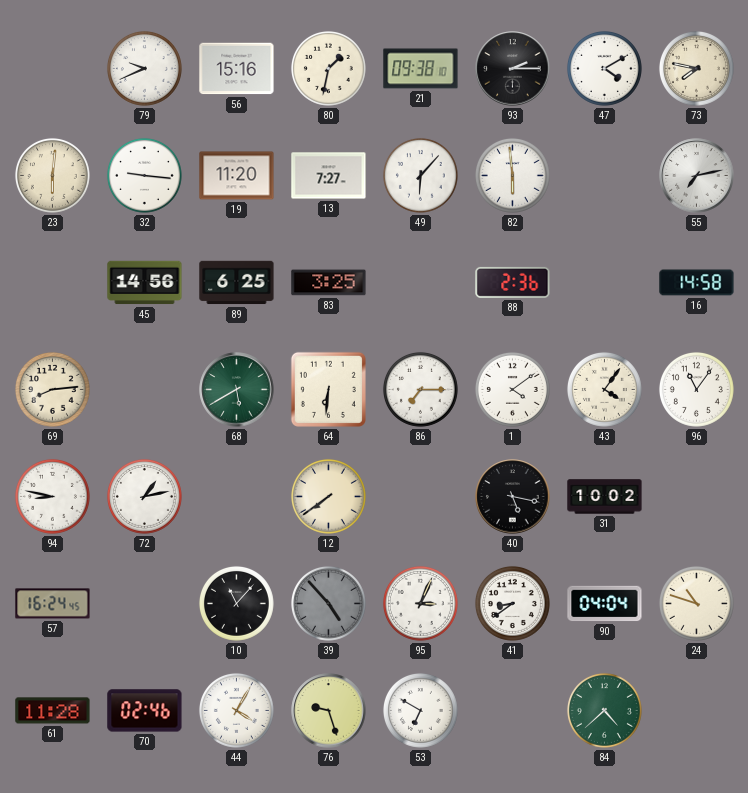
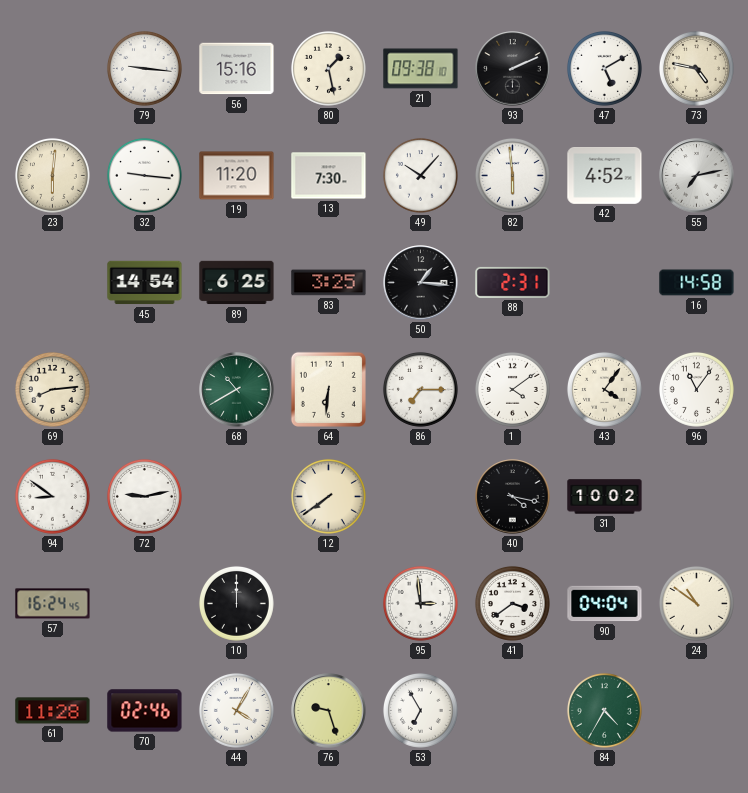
79: 9:41 -> 9:16 (144, 68)
80: 1:32 -> 1:28 (328, 68)
93: 2:15 -> 2:11 (513, 69)
47: 4:10 -> 5:10 (604, 68)
73: 7:47 -> 4:47 (696, 68)
13: 7:27 -> 7:30 (329, 176)
49: 6:07 -> 10:07 (420, 175)
42: none -> 4:52 (605, 176)
45: 14:56 -> 14:54 (145, 283)
50: none -> 1:16 (421, 283)
88: 2:36 -> 2:31 (513, 282)
68: 5:40 -> 10:40 (237, 390)
94: 8:47 -> 8:51 (52, 496)
72: 1:13 -> 9:13 (144, 496)
40: 5:17 -> 4:17 (513, 497)
10: 11:07 -> 12:00 (236, 603)
39: 4:53 -> none (328, 603)
95: 3:04 -> 2:59 (420, 603)
41: 8:39 -> 3:39 (512, 603)
24: 10:48 -> 10:51 (696, 603)
53: 6:50 -> 6:55 (420, 710)
84: 4:38 -> 4:35 (604, 710)
